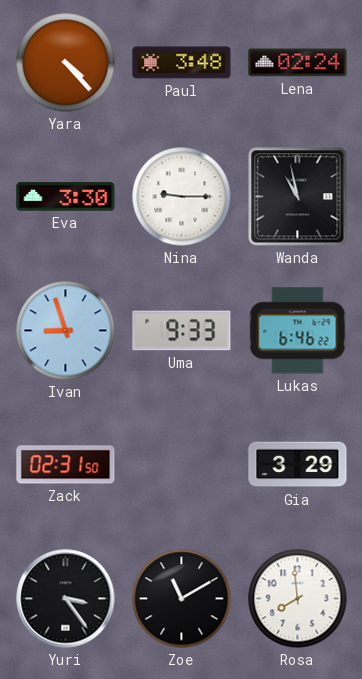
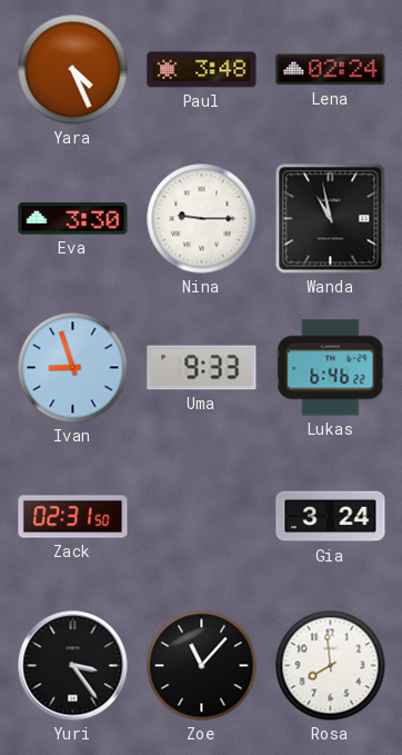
Yara: 4:23 -> 4:26 (73, 70)
Gia: 3:29 -> 3:24 (331, 517)
Zoe: 11:10 -> 11:07 (202, 666)
